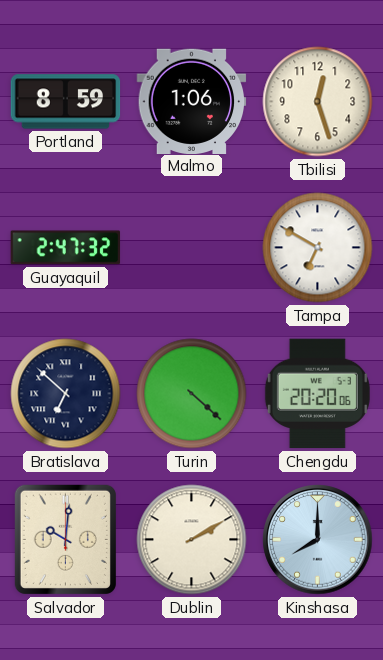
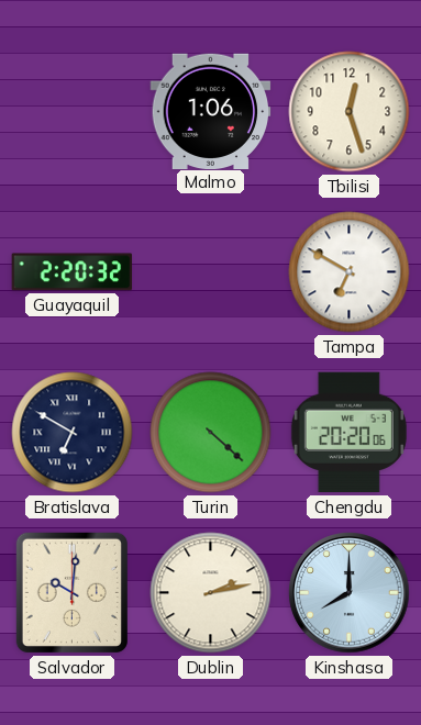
Portland: 8:59 -> none (66, 102)
Guayaquil: 2:47 -> 2:20 (73, 272)
Bratislava: 6:52 -> 6:50 (73, 433)
Dublin: 2:10 -> 2:13 (211, 593)
